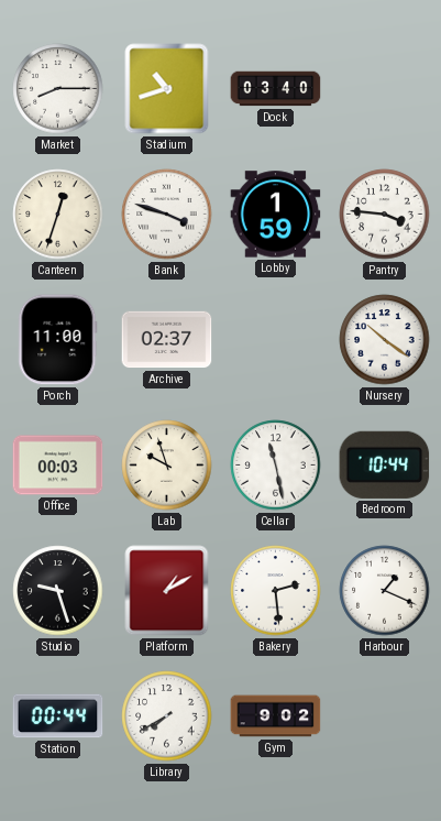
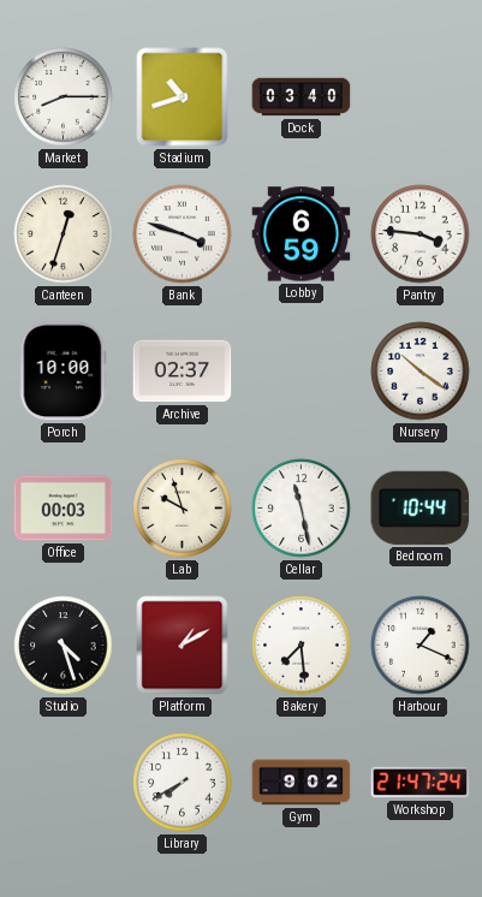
Lobby: 1:59 -> 6:59 (302, 234)
Porch: 11:00 -> 10:00 (64, 372)
Studio: 9:27 -> 4:27 (64, 646)
Bakery: 2:29 -> 7:29 (302, 646)
Station: 00:44 -> none (58, 716)
Workshop: none -> 21:47 (421, 783)
